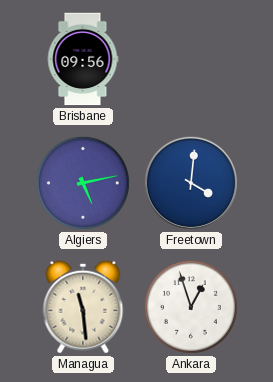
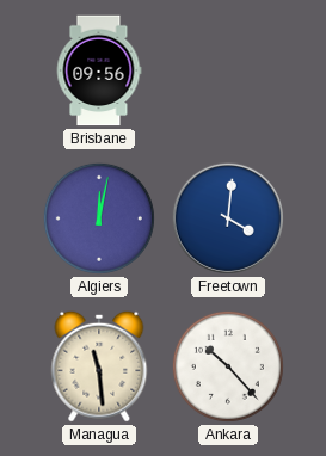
Algiers: 5:13 -> 12:02 (99, 218)
Ankara: 12:57 -> 10:23 (228, 366)
